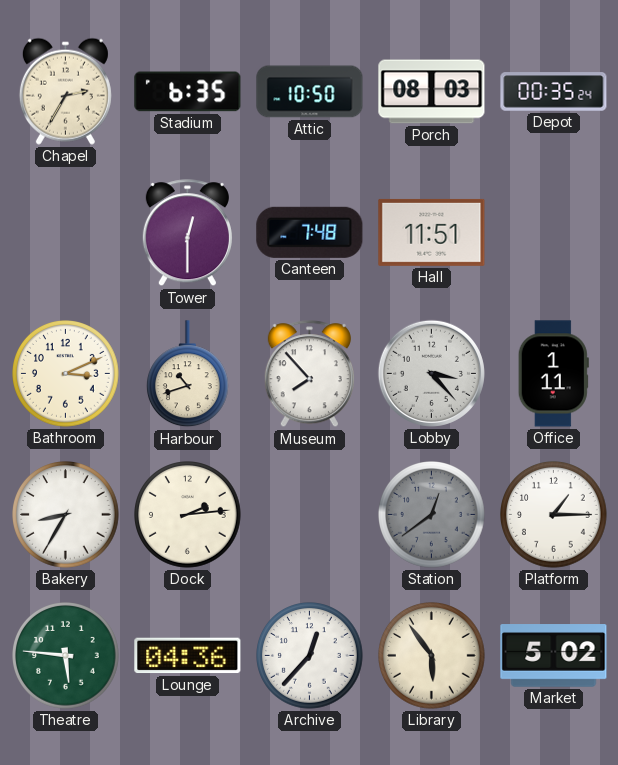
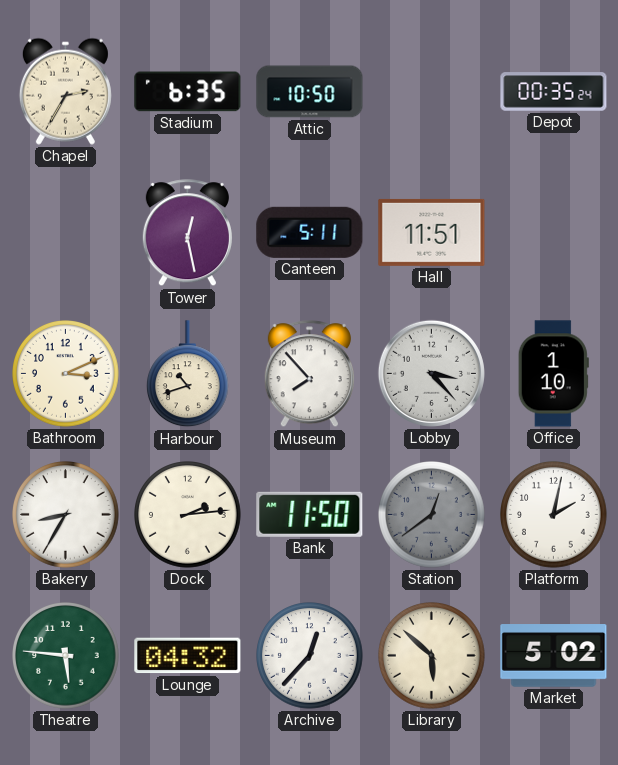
Porch: 08:03 -> none (432, 92)
Tower: 12:30 -> 12:28 (187, 233)
Canteen: 7:48 -> 5:11 (310, 232)
Office: 1:11 -> 1:10 (553, 374)
Bank: none -> 11:50 (310, 514)
Platform: 1:15 -> 2:02 (554, 515)
Lounge: 04:36 -> 04:32 (188, 656)
Library: 5:54 -> 5:52 (432, 656)
